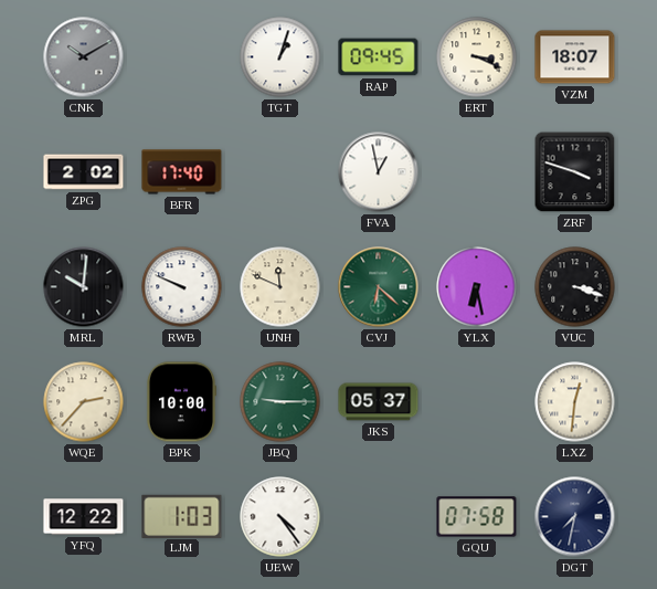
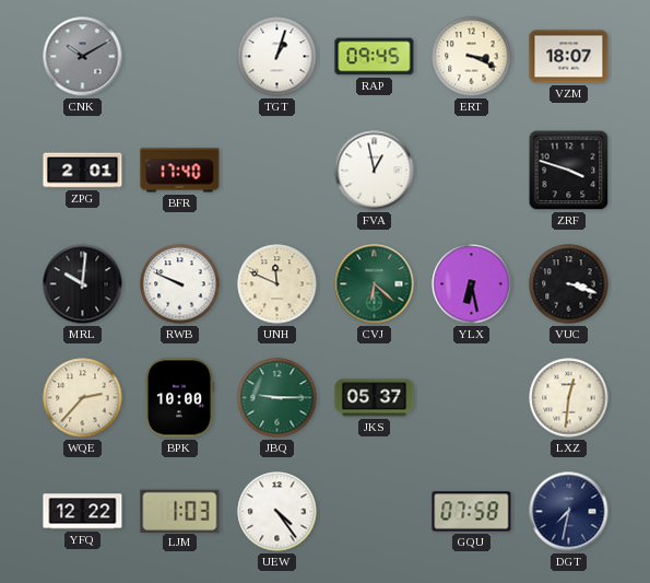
ZPG: 2:02 -> 2:01 (83, 171)
